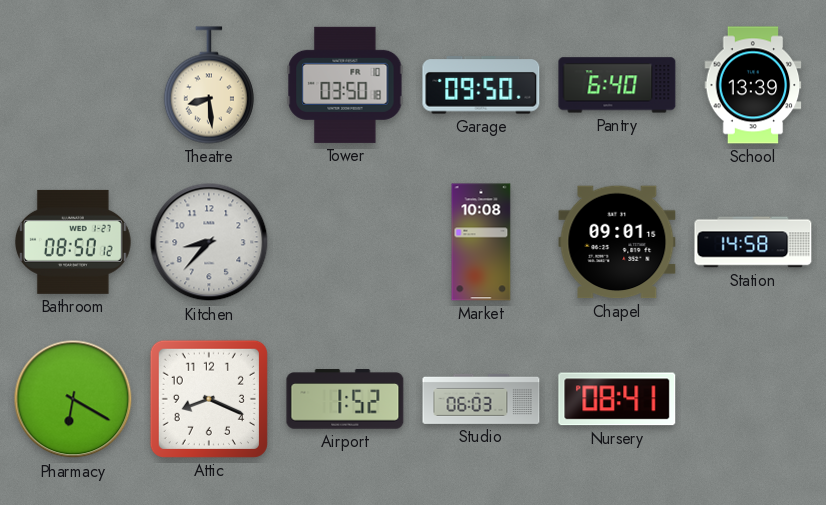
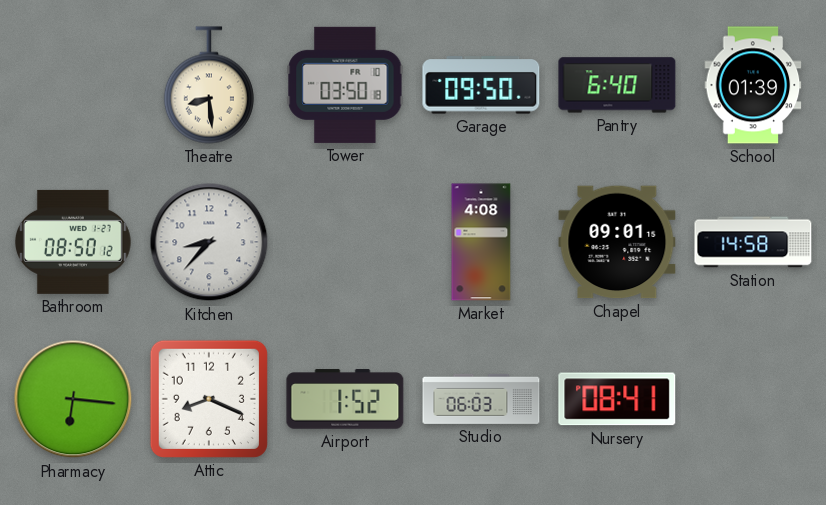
School: 13:39 -> 01:39 (753, 85)
Market: 10:08 -> 4:08 (481, 242)
Pharmacy: 6:20 -> 6:16 (73, 399)
